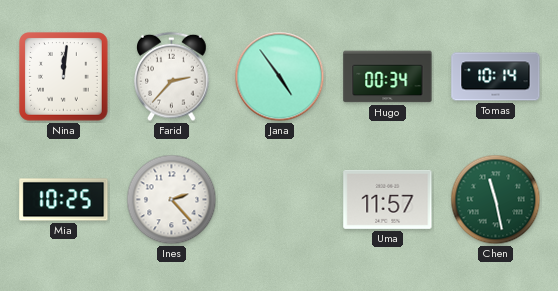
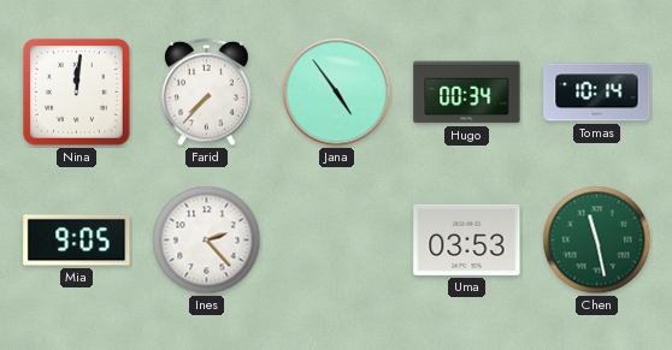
Farid: 2:37 -> 7:37 (207, 93)
Mia: 10:25 -> 9:05 (77, 241)
Uma: 11:57 -> 03:53 (467, 239)
